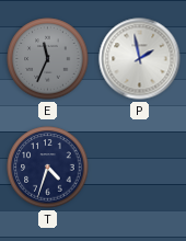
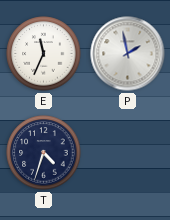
E dial: grey -> white (44, 54)
